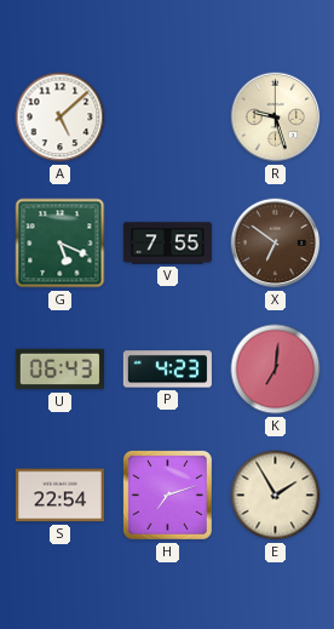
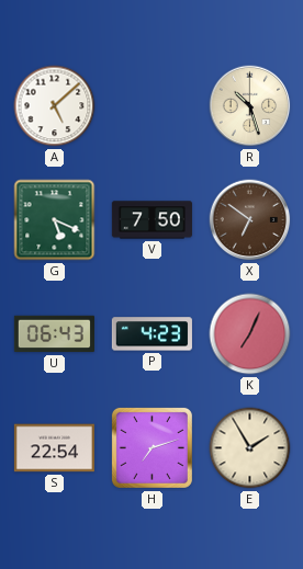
R: 9:27 -> 10:27 (250, 106)
V: 7:55 -> 7:50 (151, 220)
K: 7:01 -> 7:04 (250, 334)
